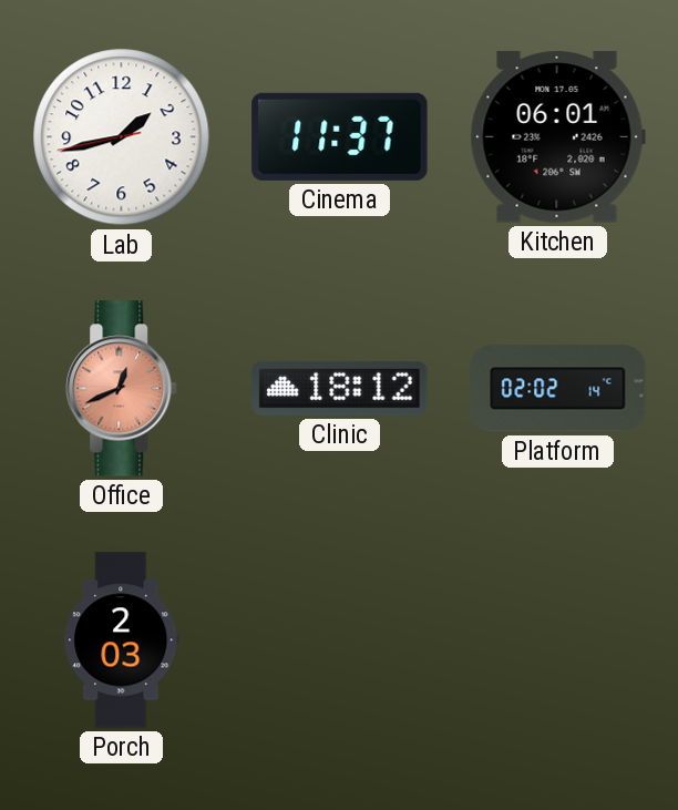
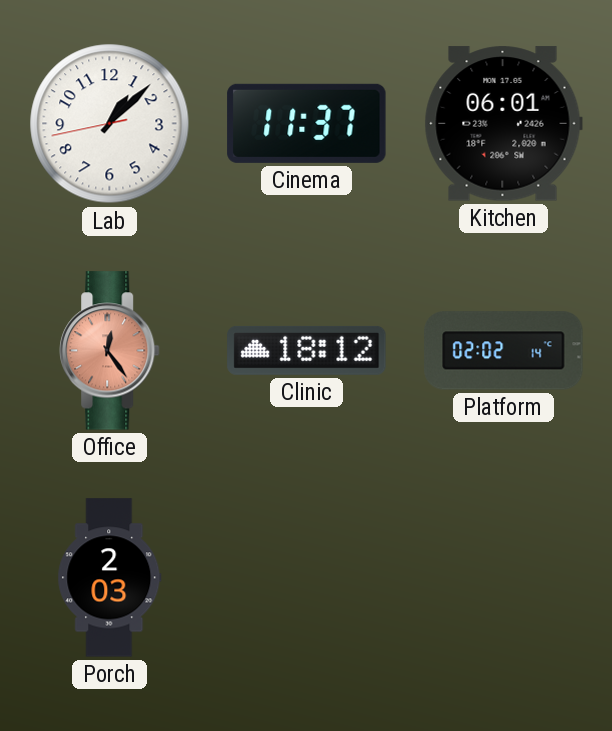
Lab: 1:42 -> 1:07 (110, 124)
Office: 12:41 -> 12:24 (110, 351)
